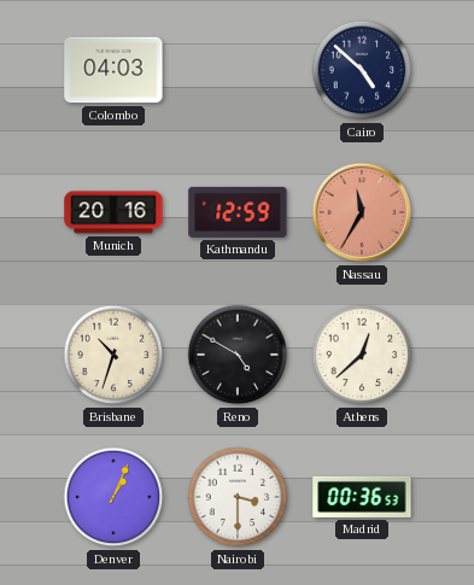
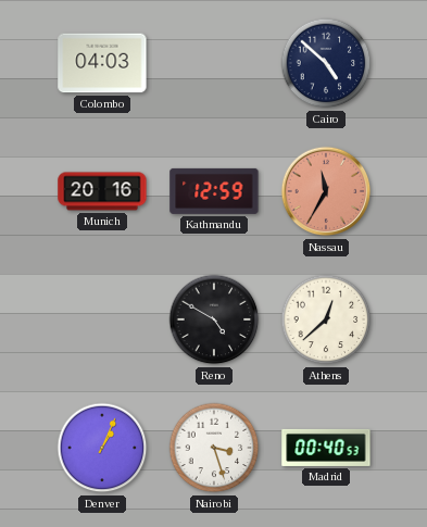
Brisbane: 10:33 -> none (113, 355)
Nairobi: 3:30 -> 3:27 (214, 448)
Madrid: 00:36 -> 00:40 (326, 448)
